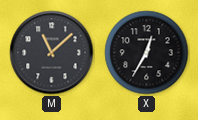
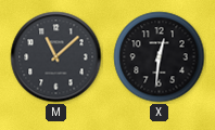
X: 12:35 -> 12:31 (160, 57)
